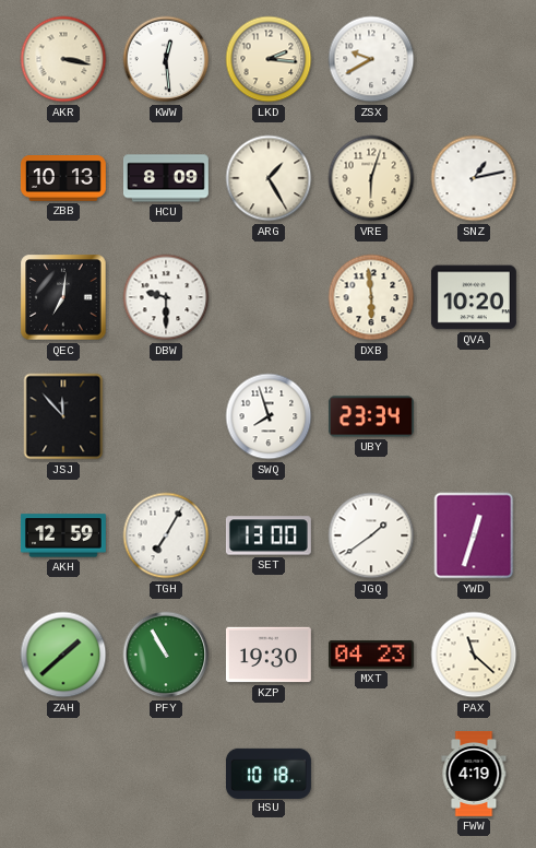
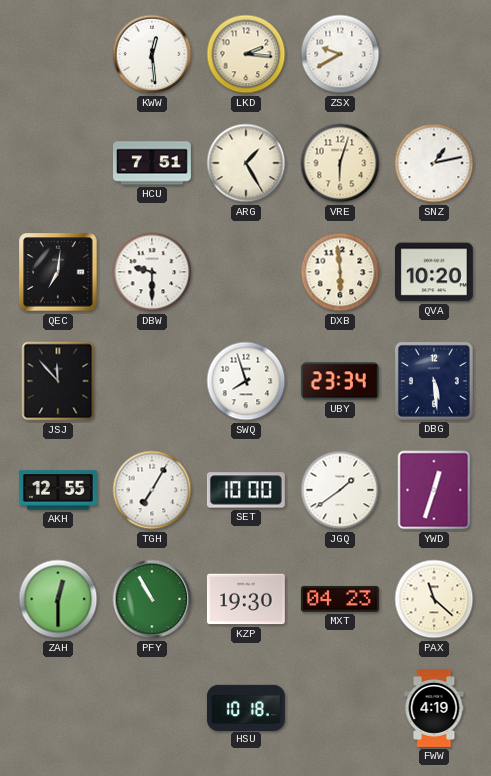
AKR: 3:17 -> none (63, 59)
ZBB: 10:13 -> none (63, 179)
HCU: 8:09 -> 7:51 (152, 163)
DBG: none -> 5:29 (434, 381)
AKH: 12:59 -> 12:55 (58, 490)
SET: 13:00 -> 10:00 (246, 490)
ZAH: 1:38 -> 12:30 (58, 599)
